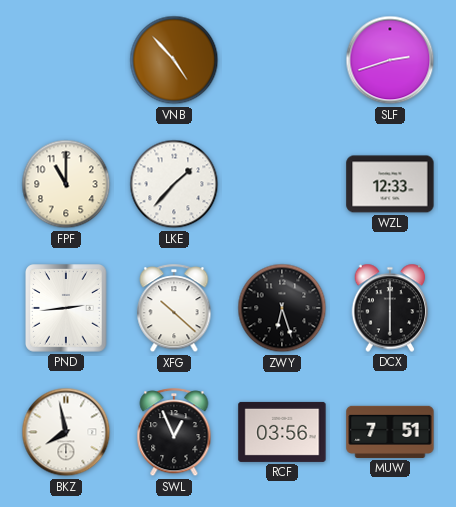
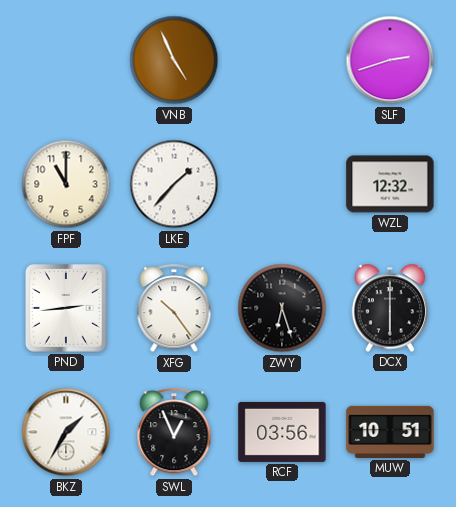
VNB: 4:53 -> 4:56 (174, 60)
WZL: 12:33 -> 12:32 (390, 184)
XFG: 10:22 -> 10:24 (174, 309)
BKZ: 7:58 -> 1:35 (66, 432)
MUW: 7:51 -> 10:51 (390, 432)
